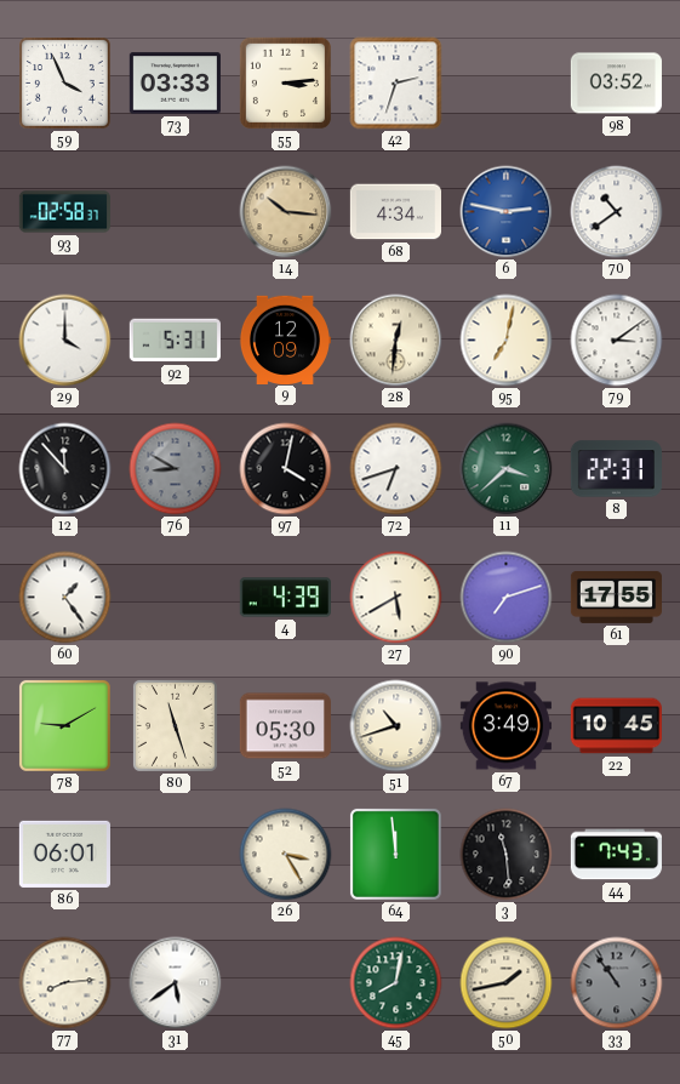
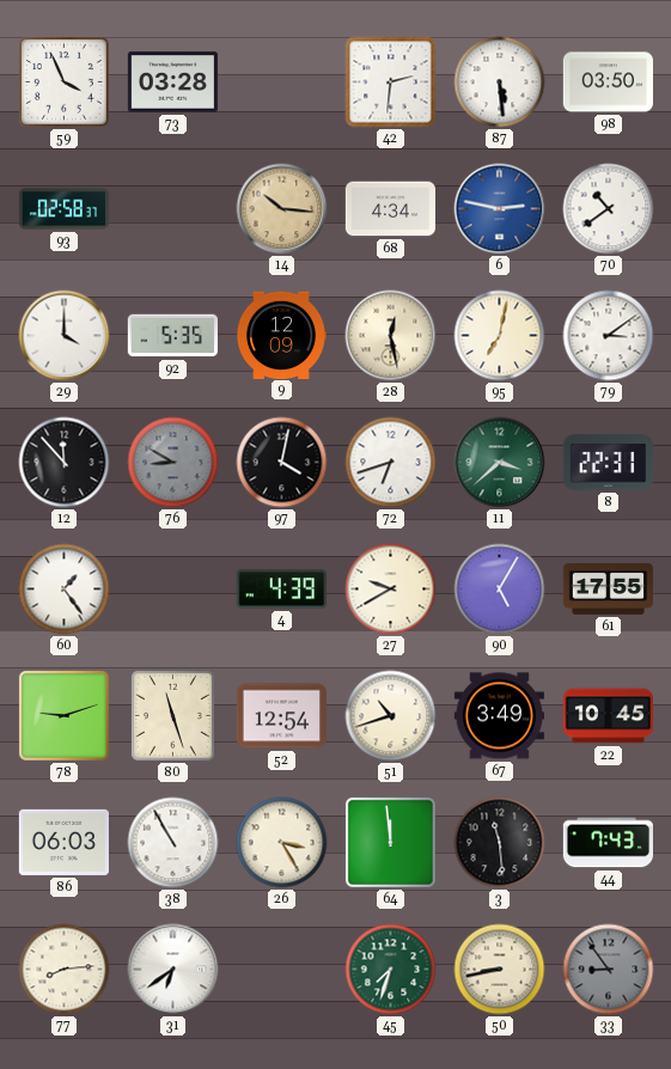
73: 03:33 -> 03:28 (172, 83)
55: 3:14 -> none (285, 82)
42: 2:33 -> 2:31 (391, 83)
87: none -> 5:29 (500, 83)
98: 03:52 -> 03:50 (608, 83)
92: 5:31 -> 5:35 (172, 336)
28: 12:31 -> 12:28 (391, 336)
27: 5:40 -> 9:40 (391, 590)
90: 7:12 -> 5:05 (500, 590)
78: 9:10 -> 9:12 (63, 715)
52: 05:30 -> 12:54 (281, 716)
86: 06:01 -> 06:03 (63, 842)
38: none -> 10:55 (173, 843)
31: 5:39 -> 6:39 (173, 970)
45: 8:02 -> 7:33 (391, 970)
50: 1:43 -> 8:43 (500, 970)
33: 10:54 -> 8:54 (609, 970)
